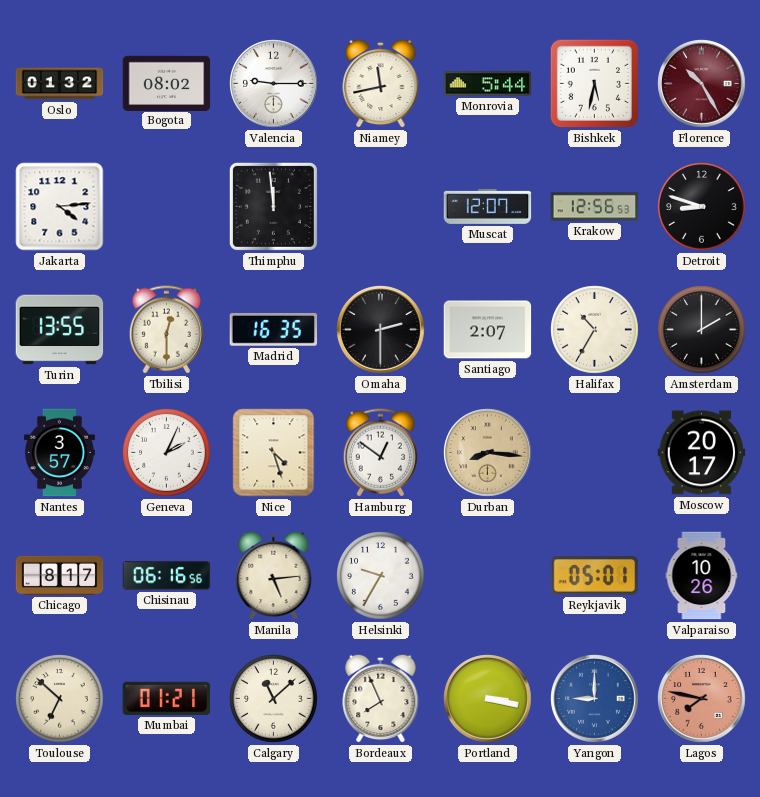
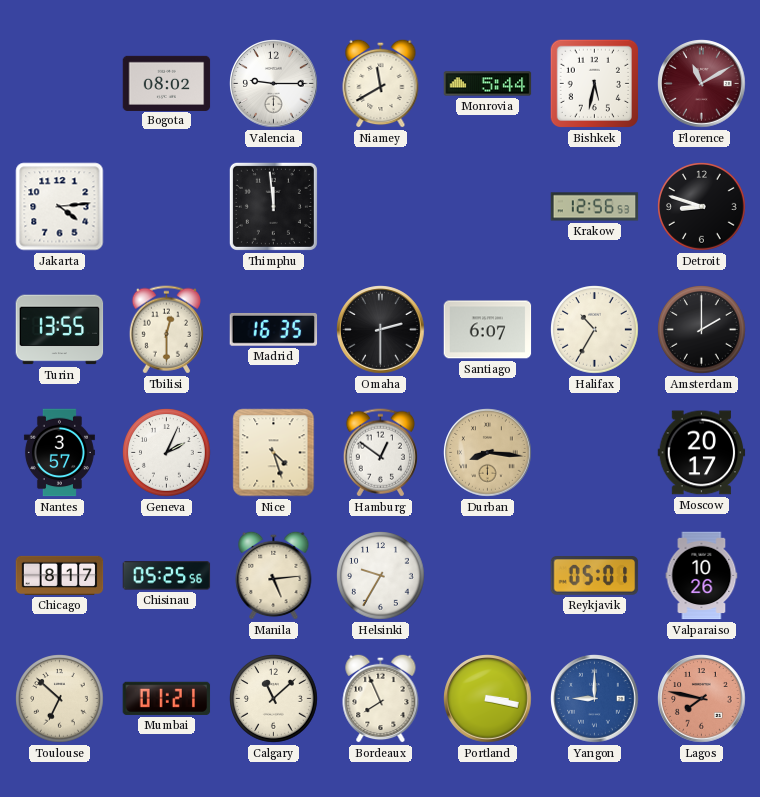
Oslo: 01:32 -> none (60, 84)
Niamey: 11:43 -> 11:40 (381, 83)
Florence: 10:25 -> 11:10 (702, 84)
Muscat: 12:07 -> none (488, 206)
Santiago: 2:07 -> 6:07 (488, 330)
Chisinau: 06:16 -> 05:25 (167, 576)
